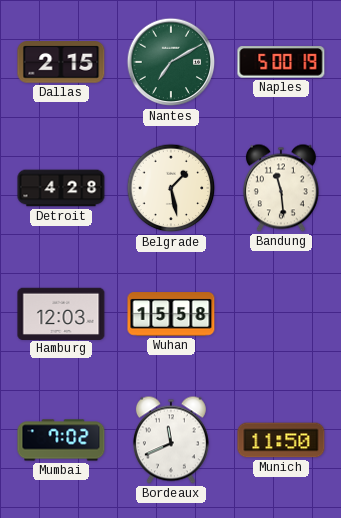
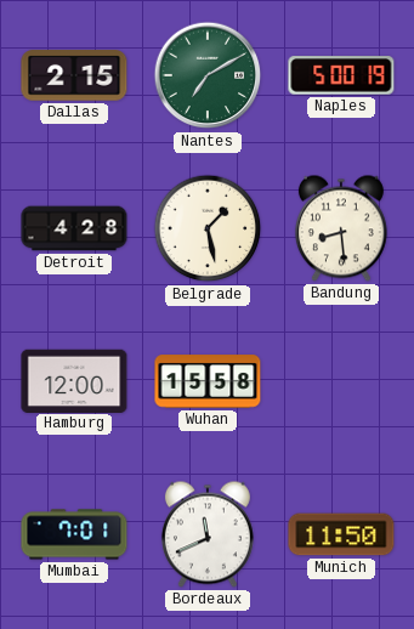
Bandung: 11:29 -> 8:29 (341, 228)
Hamburg: 12:03 -> 12:00 (74, 380)
Mumbai: 7:02 -> 7:01 (74, 534)
